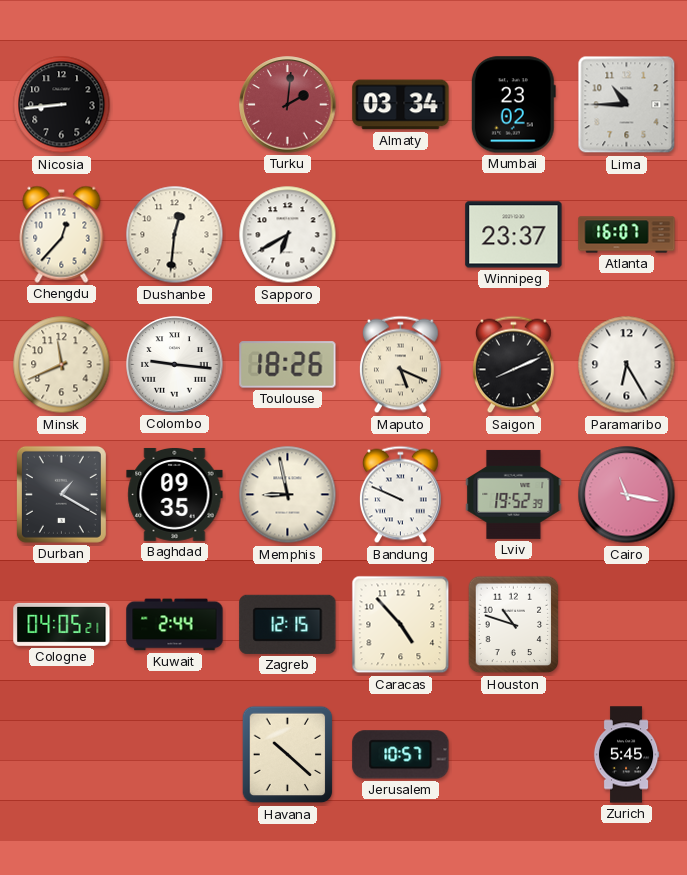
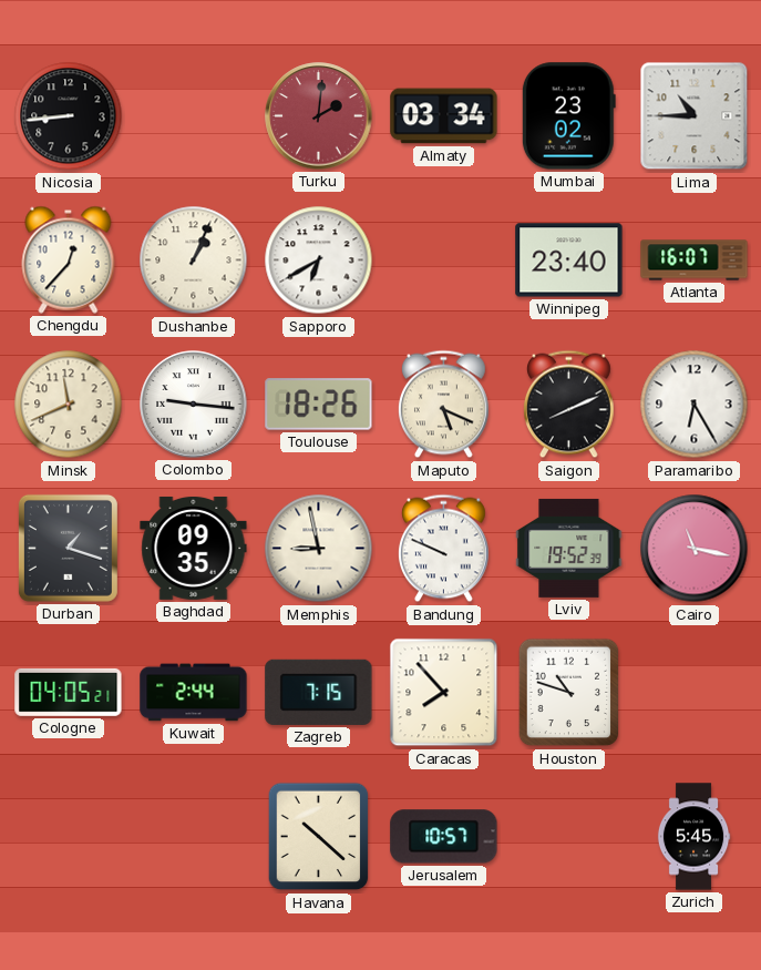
Dushanbe: 12:31 -> 1:04 (194, 261)
Winnipeg: 23:37 -> 23:40 (569, 261)
Durban: 1:20 -> 1:18 (68, 548)
Zagreb: 12:15 -> 7:15 (319, 692)
Caracas: 4:53 -> 7:53 (444, 693)
